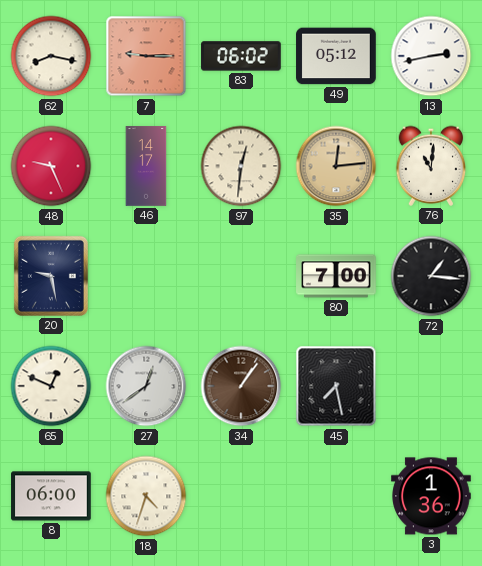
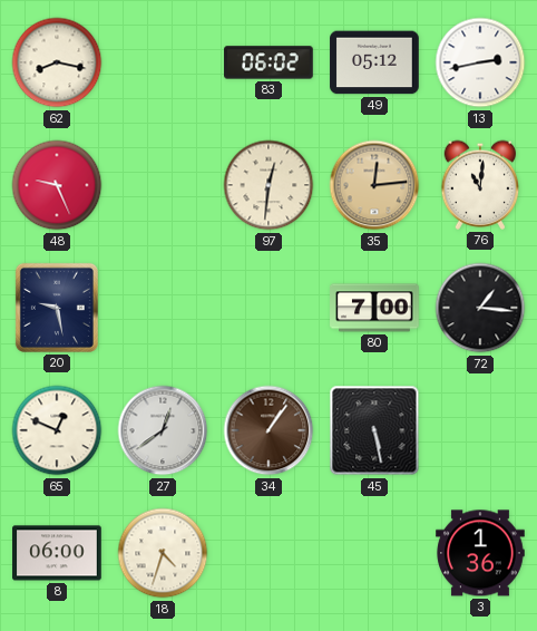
7: 9:15 -> none (146, 56)
46: 14:17 -> none (146, 166)
45: 7:28 -> 5:28 (374, 430)
